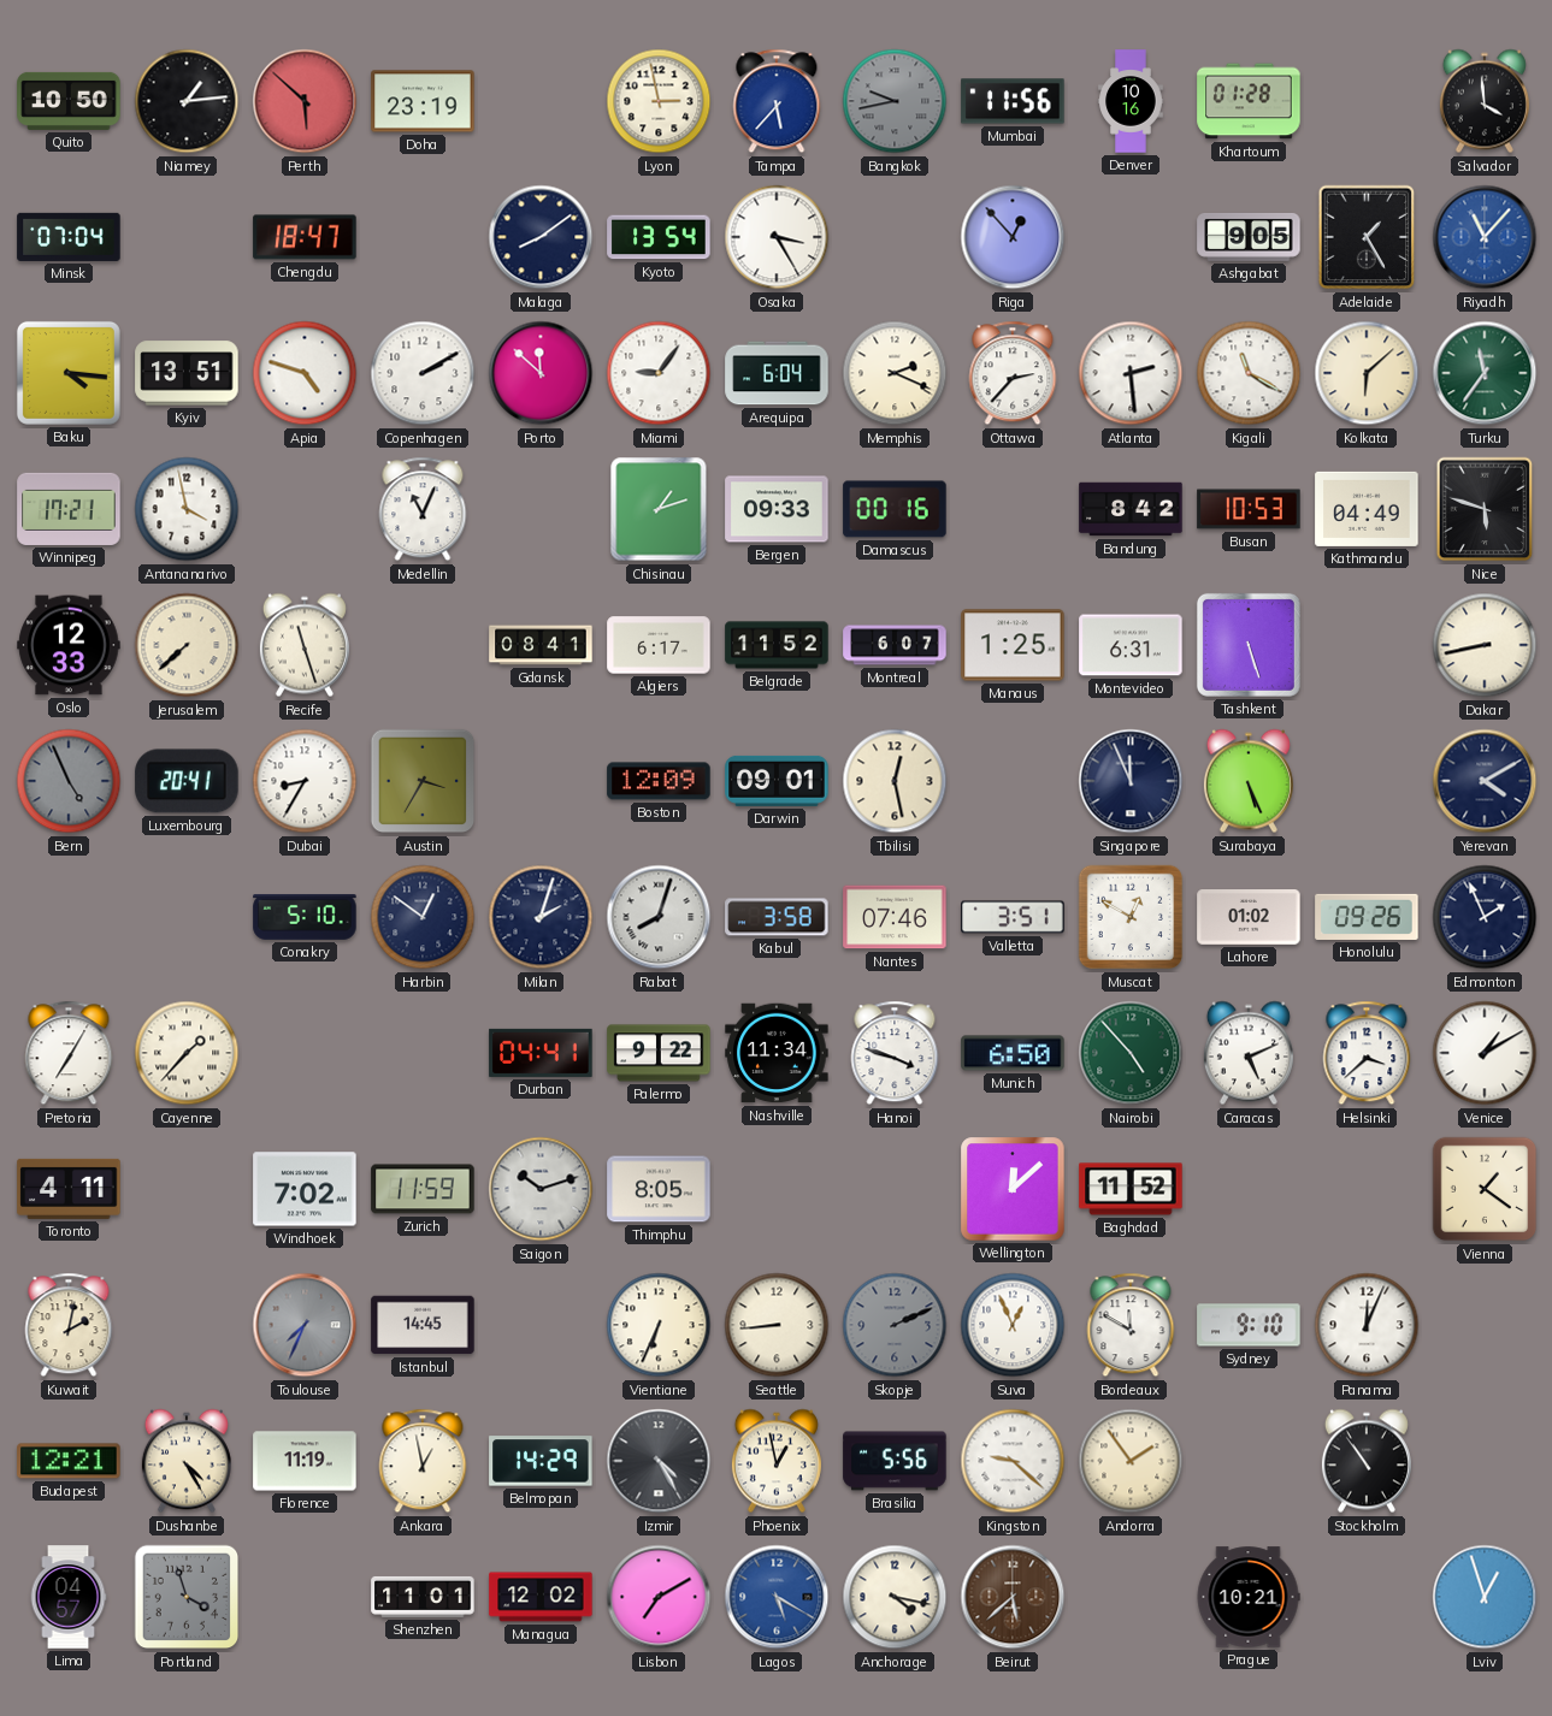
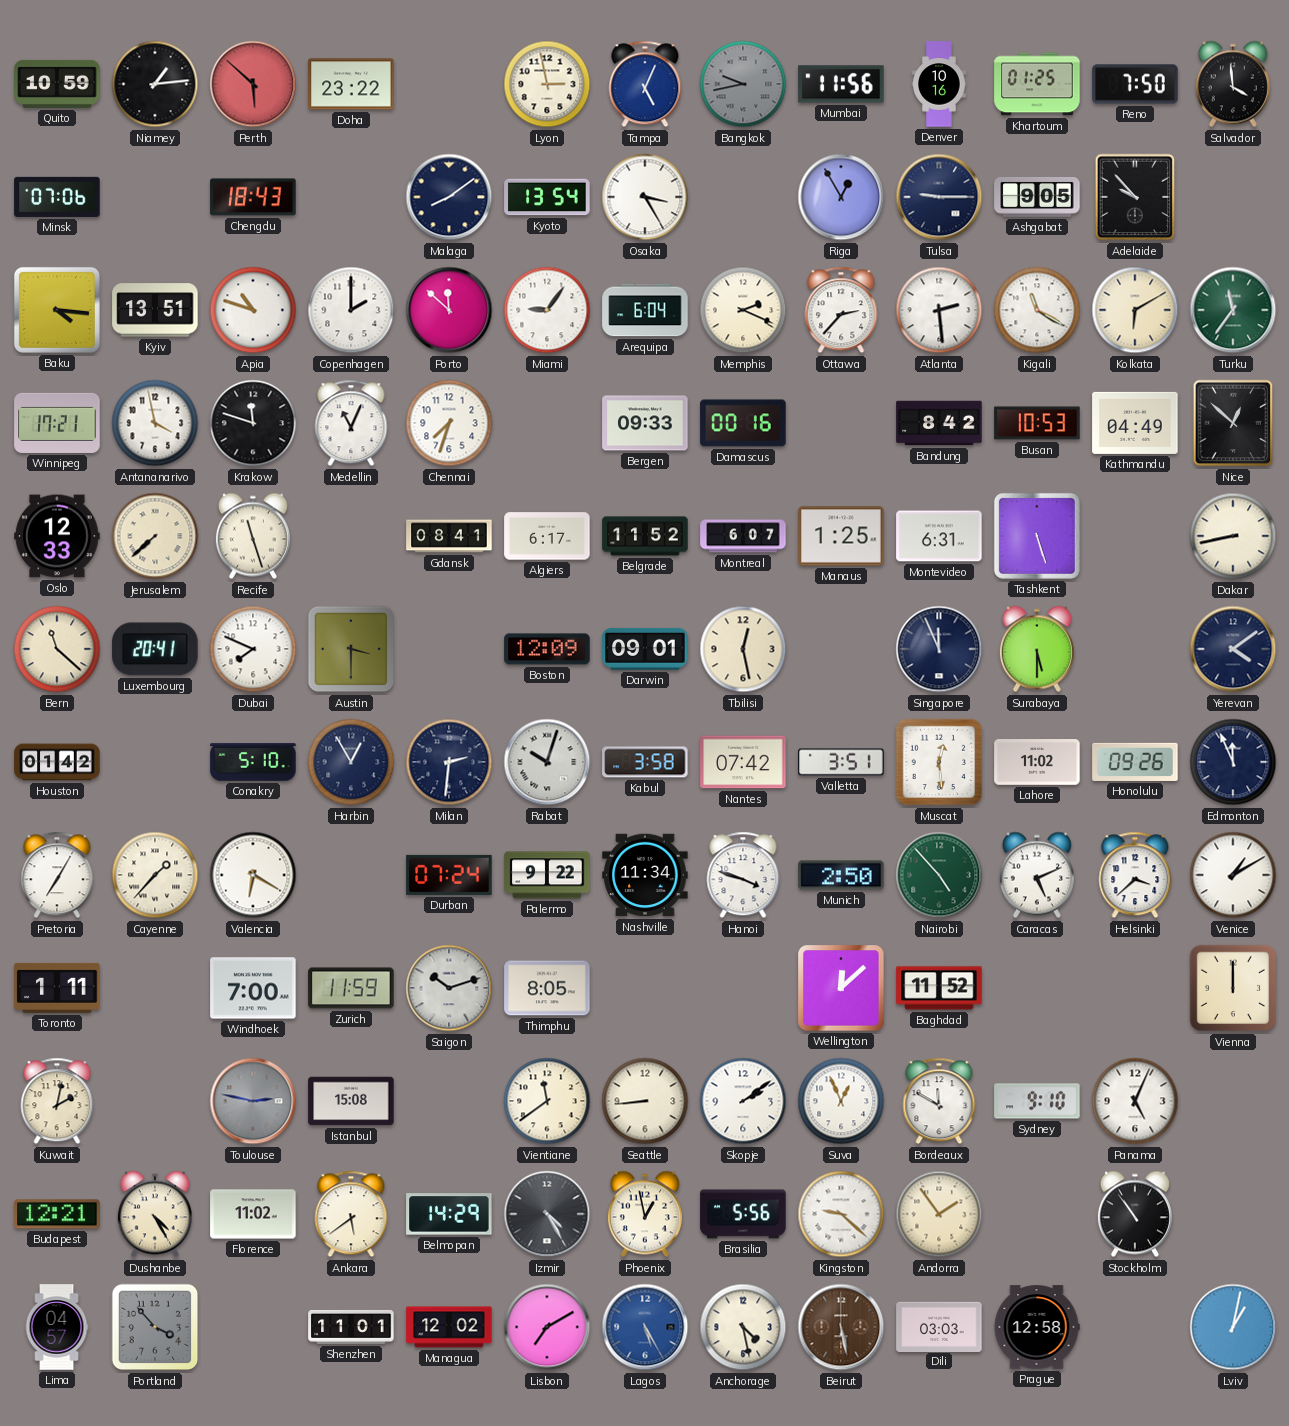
Quito: 10:50 -> 10:59 (57, 84)
Doha: 23:19 -> 23:22 (351, 84)
Tampa: 5:37 -> 5:04 (645, 84)
Khartoum: 01:28 -> 01:25 (1037, 84)
Reno: none -> 7:50 (1135, 84)
Minsk: 07:04 -> 07:06 (57, 197)
Chengdu: 18:47 -> 18:43 (253, 197)
Riga: 12:53 -> 12:55 (841, 197)
Tulsa: none -> 9:15 (939, 197)
Adelaide: 1:25 -> 9:53 (1135, 197)
Riyadh: 11:07 -> none (1485, 237)
Apia: 4:48 -> 10:48 (253, 310)
Copenhagen: 2:10 -> 2:00 (351, 310)
Kolkata: 6:08 -> 6:10 (1135, 310)
Krakow: none -> 11:48 (253, 423)
Chennai: none -> 7:33 (449, 423)
Chisinau: 1:12 -> none (659, 509)
Nice: 5:48 -> 12:52 (1233, 423)
Bern: 4:56 -> 11:22 (57, 649)
Bern dial: grey -> cream (57, 649)
Dubai: 8:35 -> 7:49 (253, 649)
Austin: 3:35 -> 3:30 (351, 649)
Surabaya: 5:26 -> 5:30 (1037, 649)
Yerevan: 4:10 -> 4:09 (1233, 649)
Houston: none -> 01:42 (57, 762)
Harbin: 12:51 -> 12:55 (351, 762)
Milan: 2:03 -> 2:31 (449, 762)
Rabat: 8:03 -> 10:03 (547, 762)
Nantes: 07:46 -> 07:42 (743, 762)
Muscat: 12:50 -> 12:29 (939, 762)
Lahore: 01:02 -> 11:02 (1037, 763)
Edmonton: 1:56 -> 11:56 (1233, 762)
Valencia: none -> 6:20 (253, 875)
Durban: 04:41 -> 07:24 (449, 875)
Munich: 6:50 -> 2:50 (841, 875)
Toronto: 4:11 -> 1:11 (57, 988)
Windhoek: 7:02 -> 7:00 (253, 988)
Vienna: 1:21 -> 12:00 (1233, 988)
Toulouse: 7:34 -> 2:47 (253, 1101)
Istanbul: 14:45 -> 15:08 (351, 1101)
Vientiane: 6:34 -> 11:39 (547, 1101)
Skopje: 2:11 -> 2:09 (743, 1101)
Skopje dial: grey -> white (743, 1101)
Panama: 12:04 -> 5:04 (1135, 1101)
Florence: 11:19 -> 11:02 (253, 1214)
Ankara: 12:58 -> 5:39 (351, 1214)
Portland: 3:57 -> 3:53 (155, 1327)
Lagos: 5:20 -> 5:25 (645, 1327)
Anchorage: 4:17 -> 4:28 (743, 1327)
Beirut: 5:38 -> 5:28 (841, 1327)
Dili: none -> 03:03 (939, 1326)
Prague: 10:21 -> 12:58 (1037, 1327)
Lviv: 12:57 -> 1:02 (1233, 1327)
